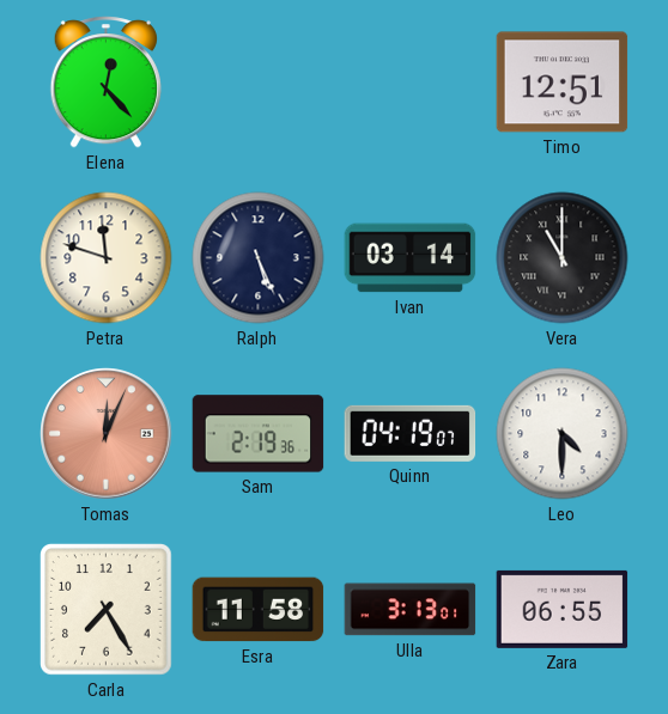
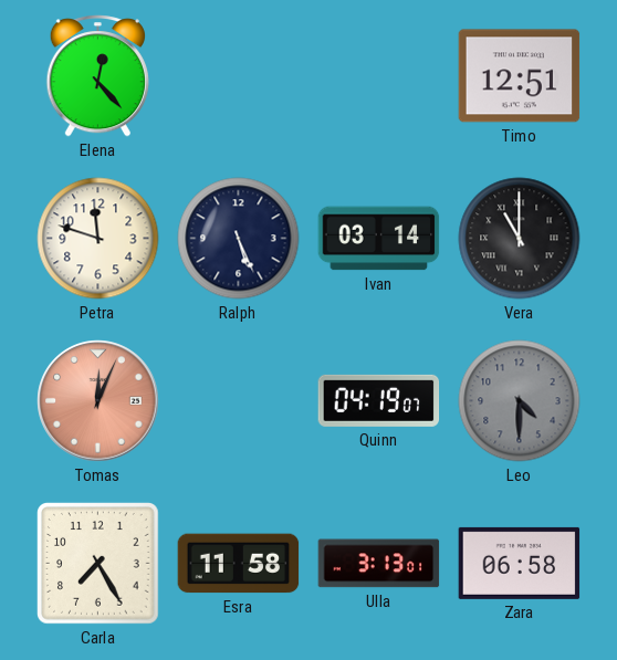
Sam: 2:19 -> none (259, 434)
Leo dial: white -> grey (520, 401)
Zara: 06:55 -> 06:58 (520, 563)
